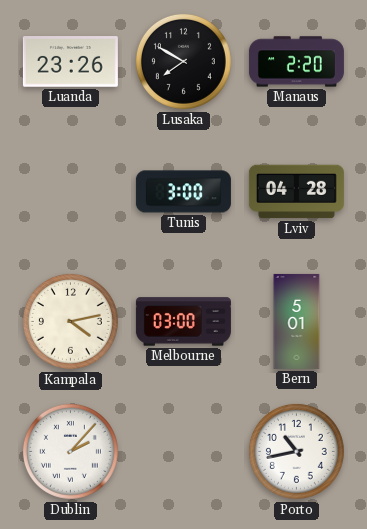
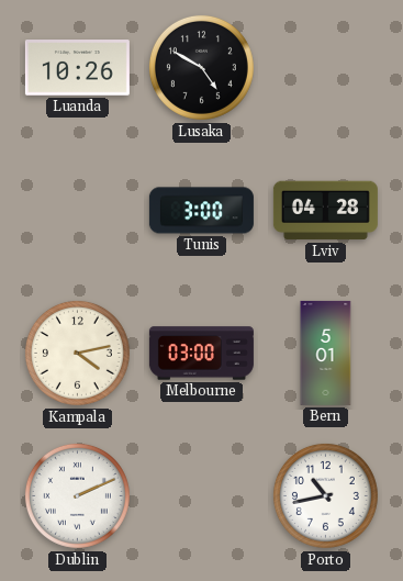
Luanda: 23:26 -> 10:26 (77, 68)
Lusaka: 7:50 -> 4:50 (201, 67)
Manaus: 2:20 -> none (296, 62)
Dublin: 2:07 -> 2:11 (77, 495)
